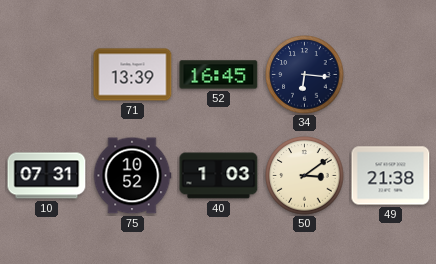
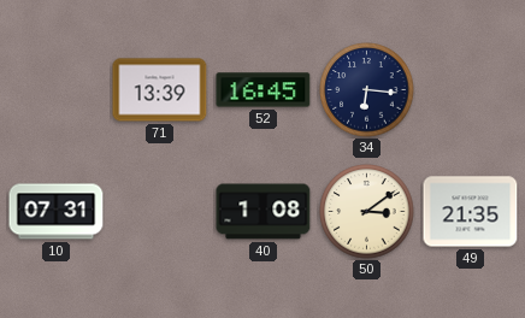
75: 10:52 -> none (132, 176)
40: 1:03 -> 1:08 (264, 212)
49: 21:38 -> 21:35 (471, 212)
